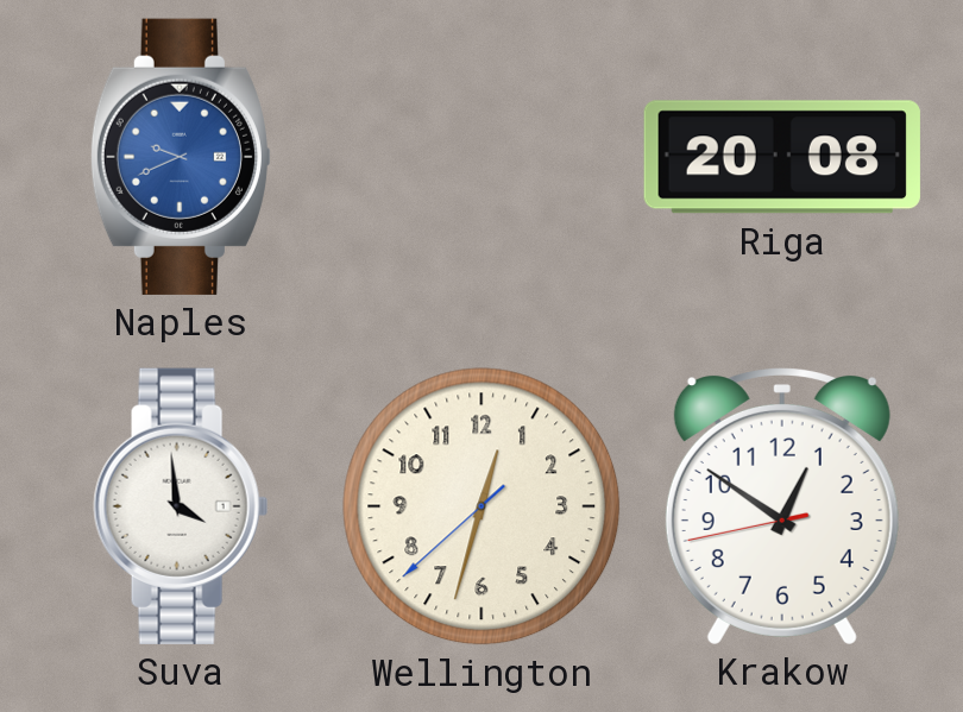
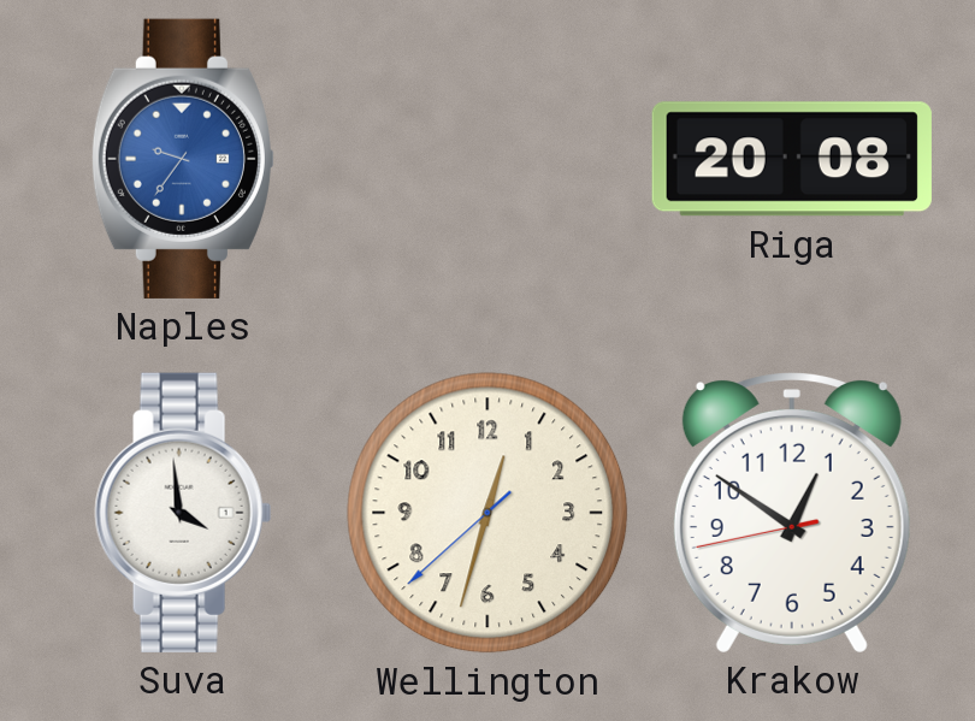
Naples: 9:41 -> 9:36 (183, 159)
